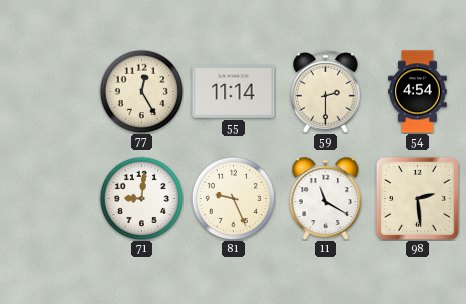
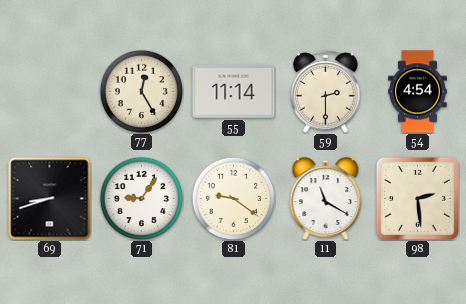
69: none -> 8:42 (50, 199)
71: 9:01 -> 9:06 (141, 198)
81: 9:26 -> 9:21 (233, 198)
